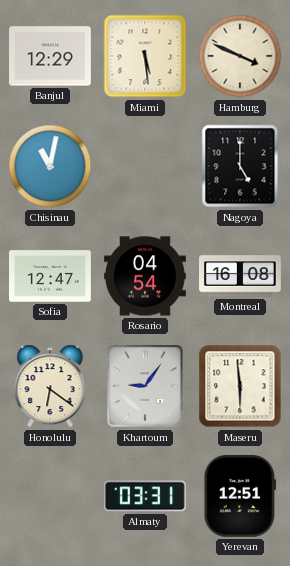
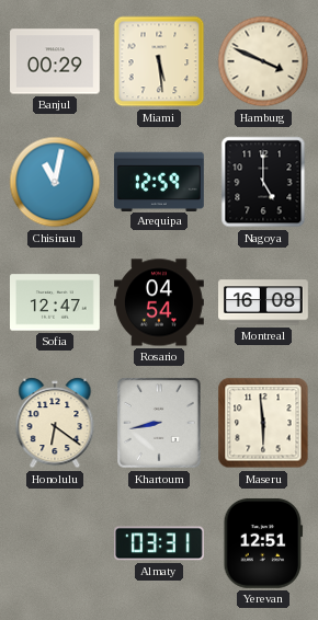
Banjul: 12:29 -> 00:29 (56, 61)
Arequipa: none -> 12:59 (159, 181)
Khartoum: 9:06 -> 8:43 (160, 424)
